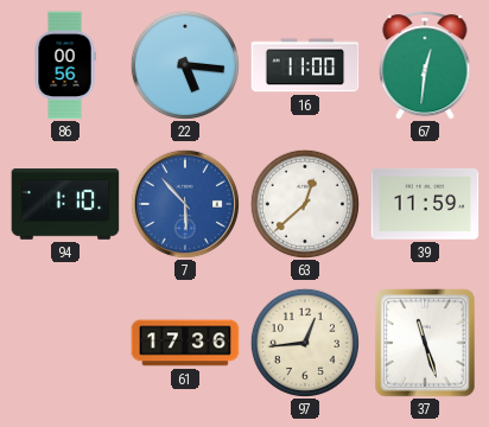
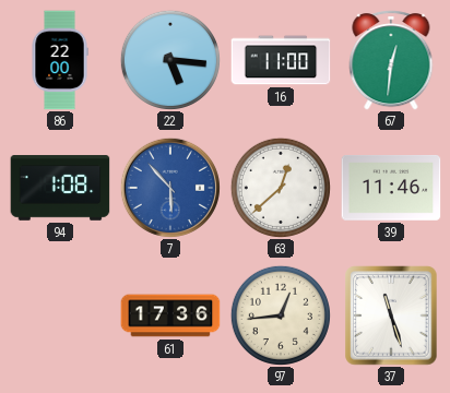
86: 00:56 -> 22:00 (60, 60)
94: 1:10 -> 1:08 (60, 188)
39: 11:59 -> 11:46 (391, 189)
